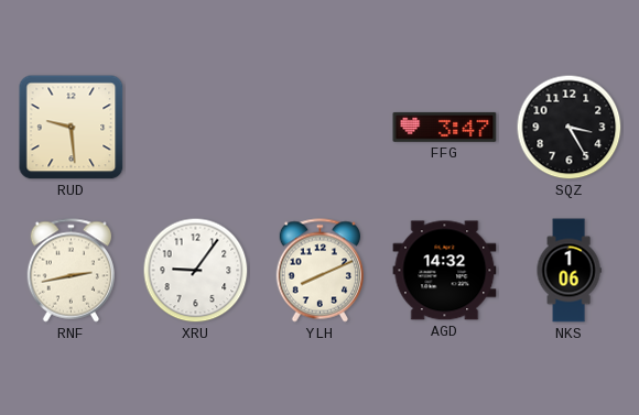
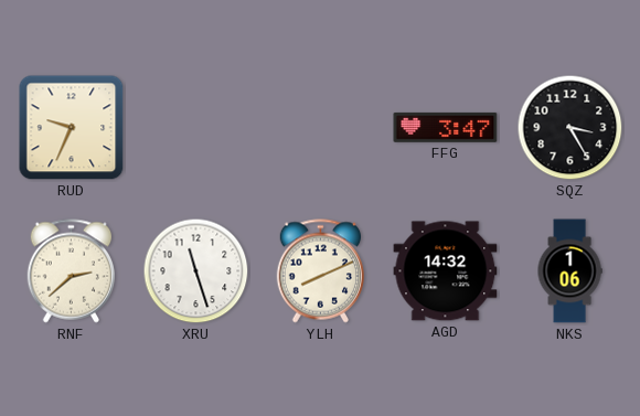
RUD: 9:29 -> 9:34 (72, 128)
RNF: 2:43 -> 2:38 (71, 271)
XRU: 9:06 -> 11:27 (196, 271)
